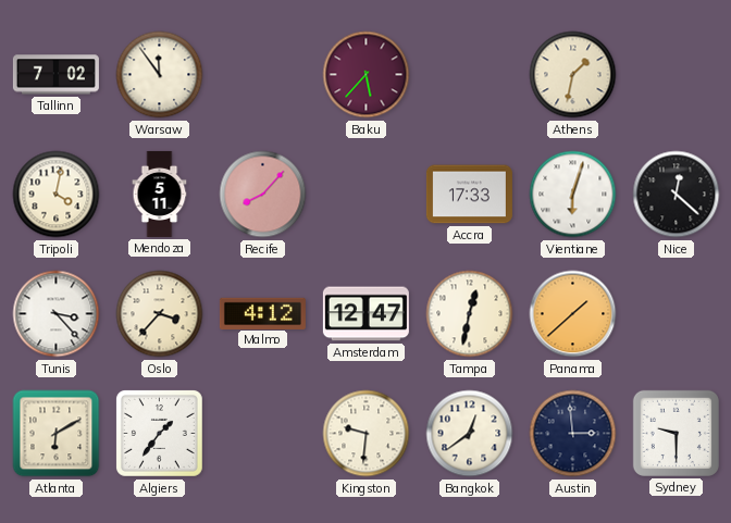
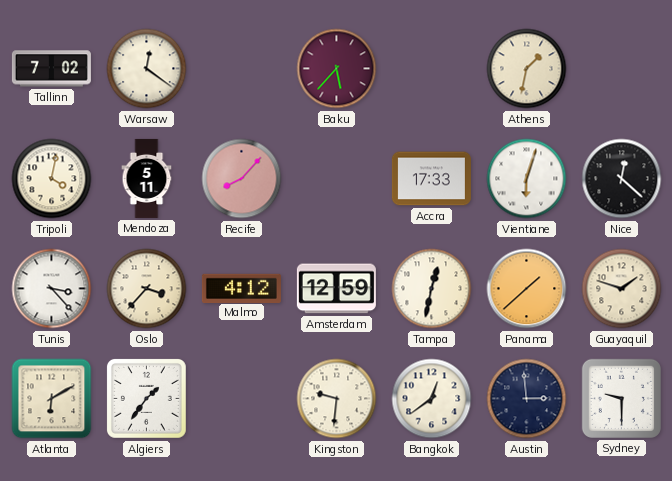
Warsaw: 11:54 -> 12:21 (147, 69)
Amsterdam: 12:47 -> 12:59 (336, 289)
Guayaquil: none -> 1:48 (622, 289)
